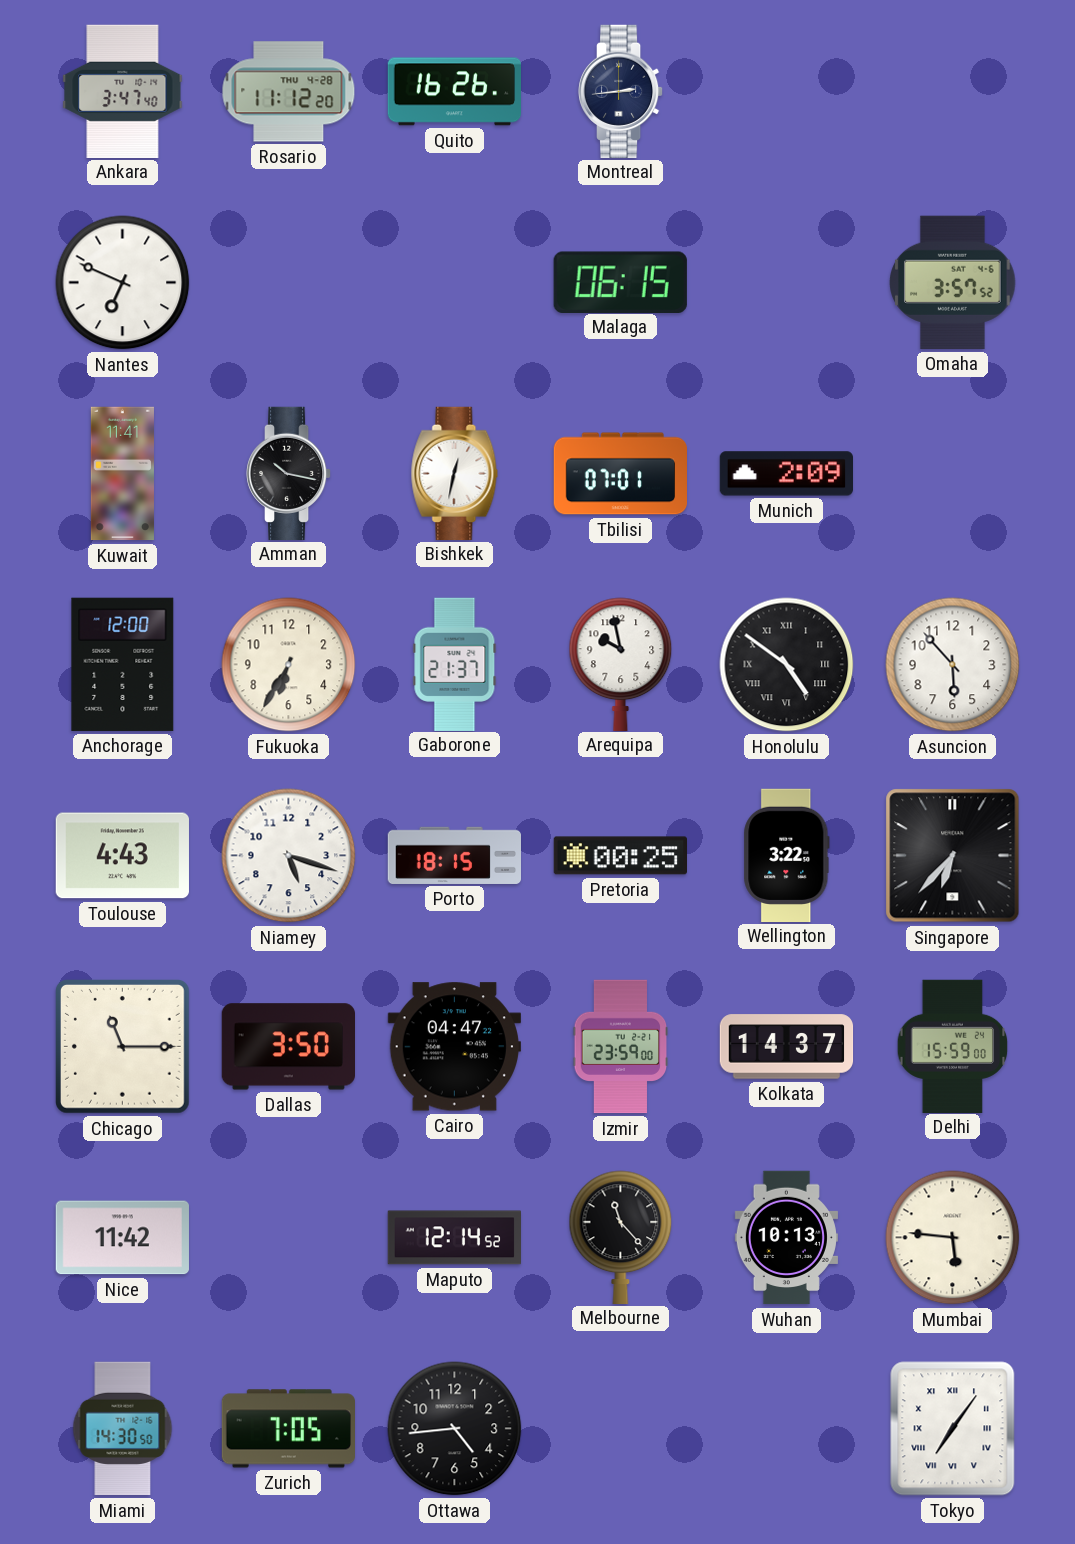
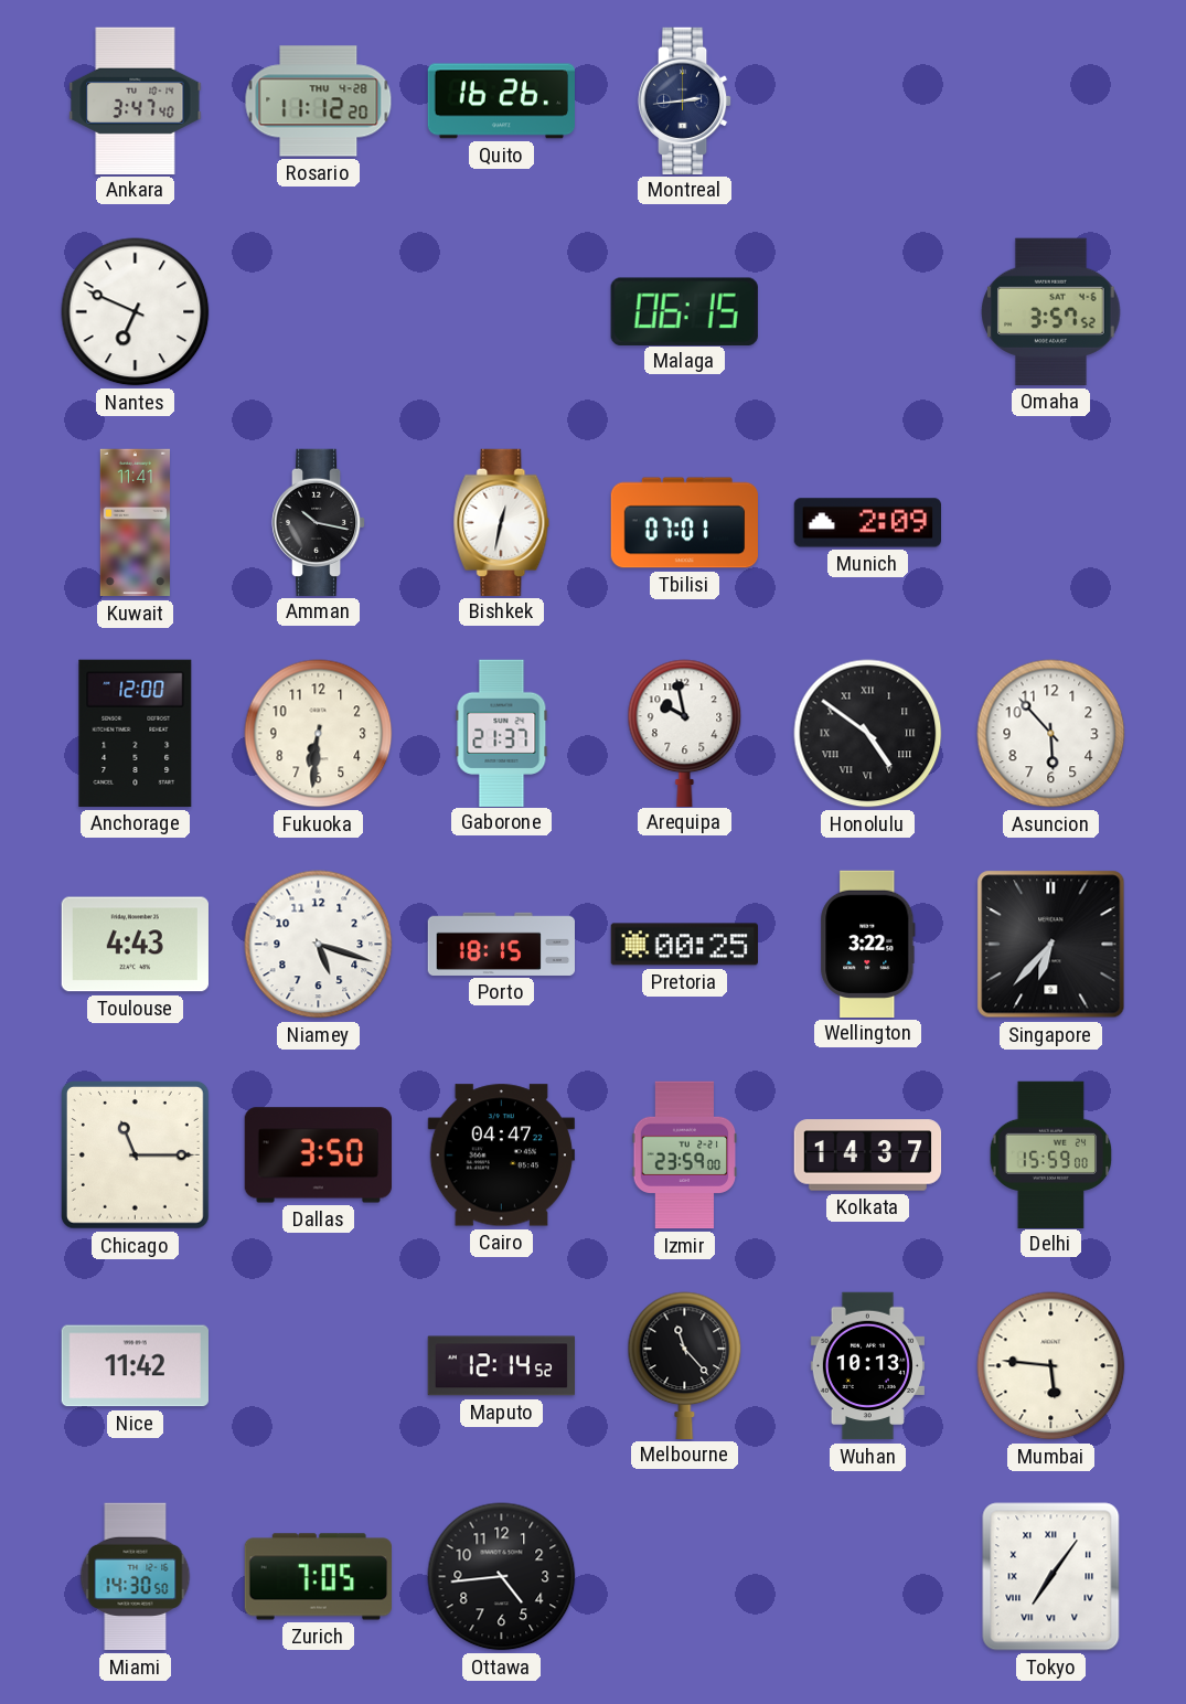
Fukuoka: 6:35 -> 6:31 (319, 734)
